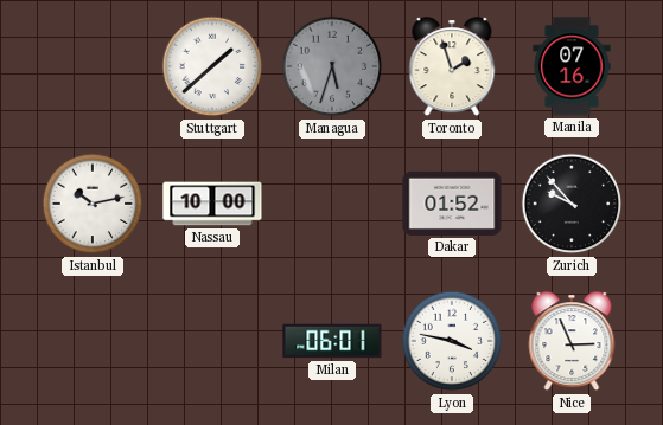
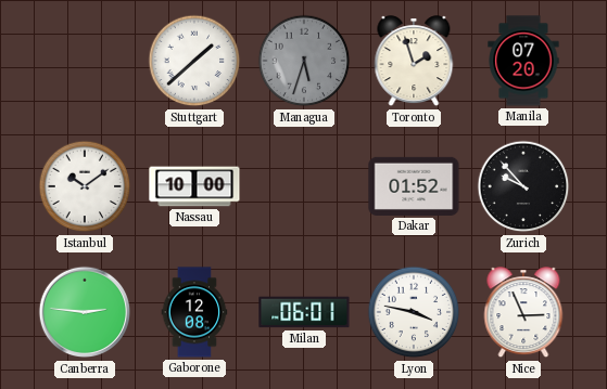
Manila: 07:16 -> 07:20 (523, 61)
Istanbul: 10:13 -> 10:09 (85, 186)
Canberra: none -> 2:46 (85, 312)
Gaborone: none -> 12:08 (194, 312)
